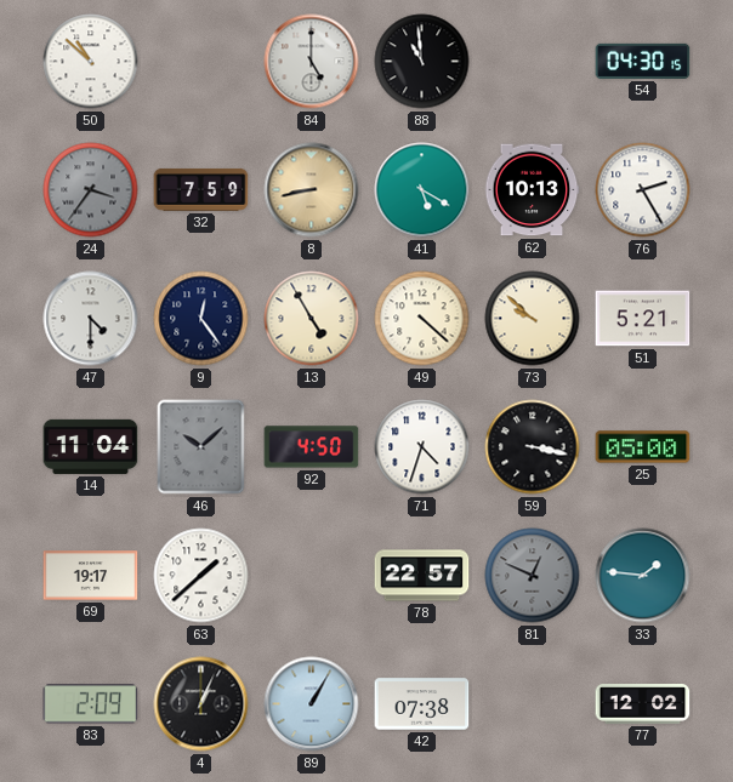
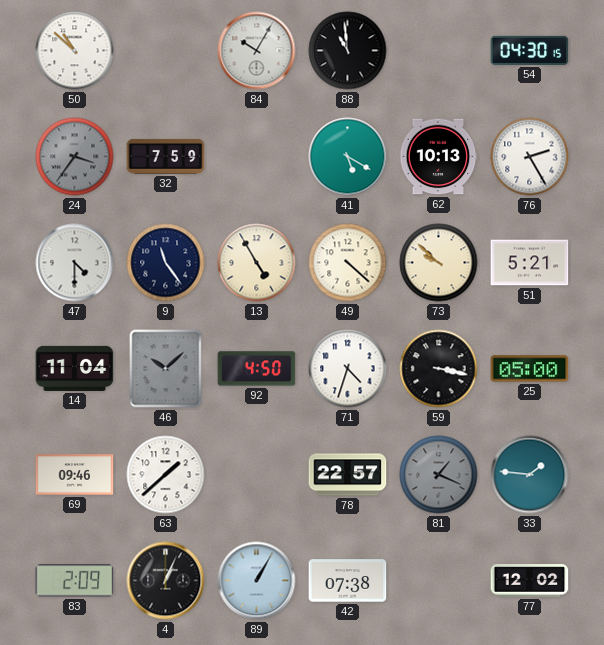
84: 5:00 -> 10:05 (257, 51)
8: 8:43 -> none (312, 190)
9: 12:24 -> 11:24 (166, 263)
69: 19:17 -> 09:46 (75, 475)
81: 12:49 -> 1:19 (439, 475)
